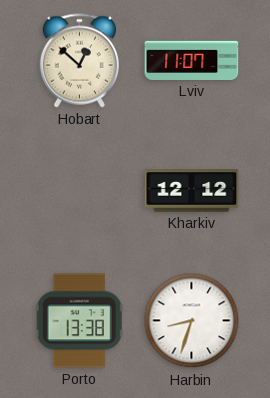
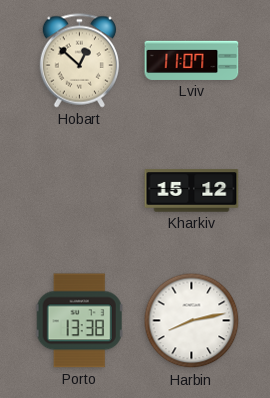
Kharkiv: 12:12 -> 15:12 (192, 191)
Harbin: 8:33 -> 8:13 (192, 321)
